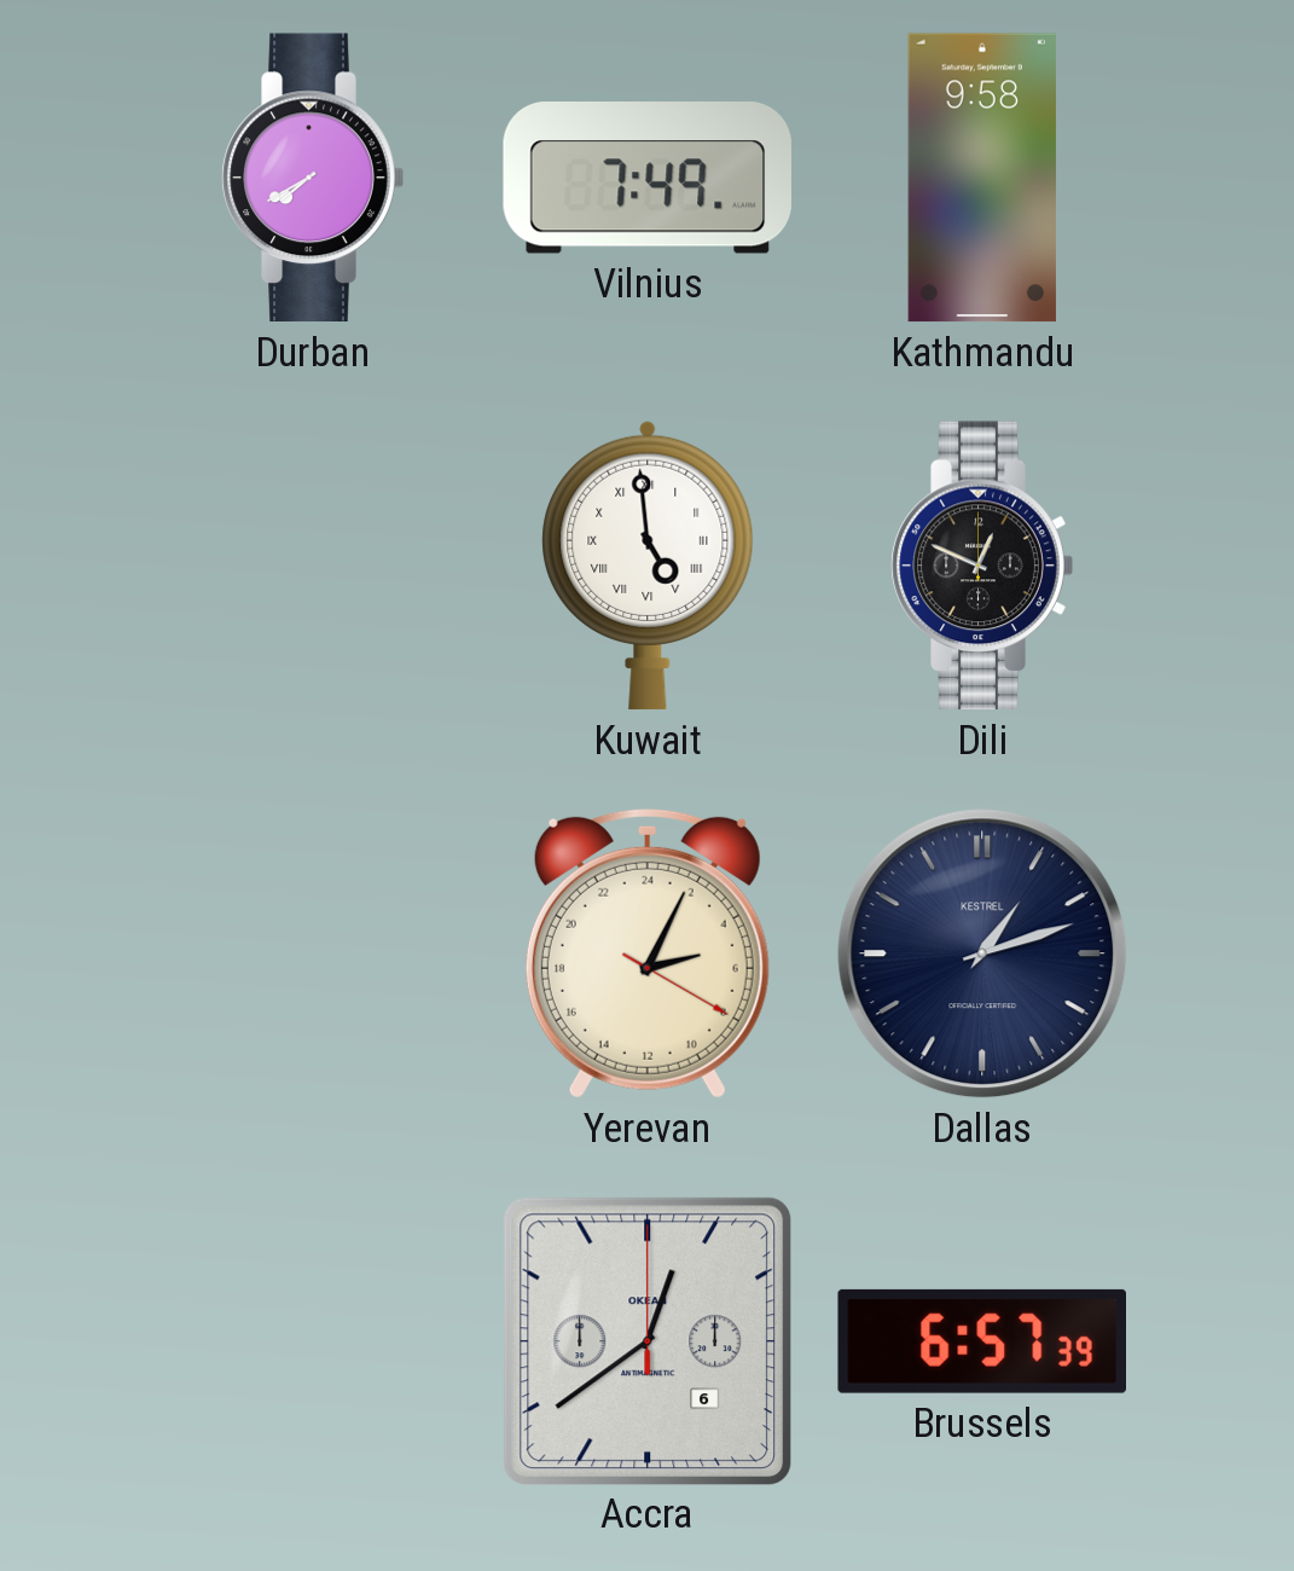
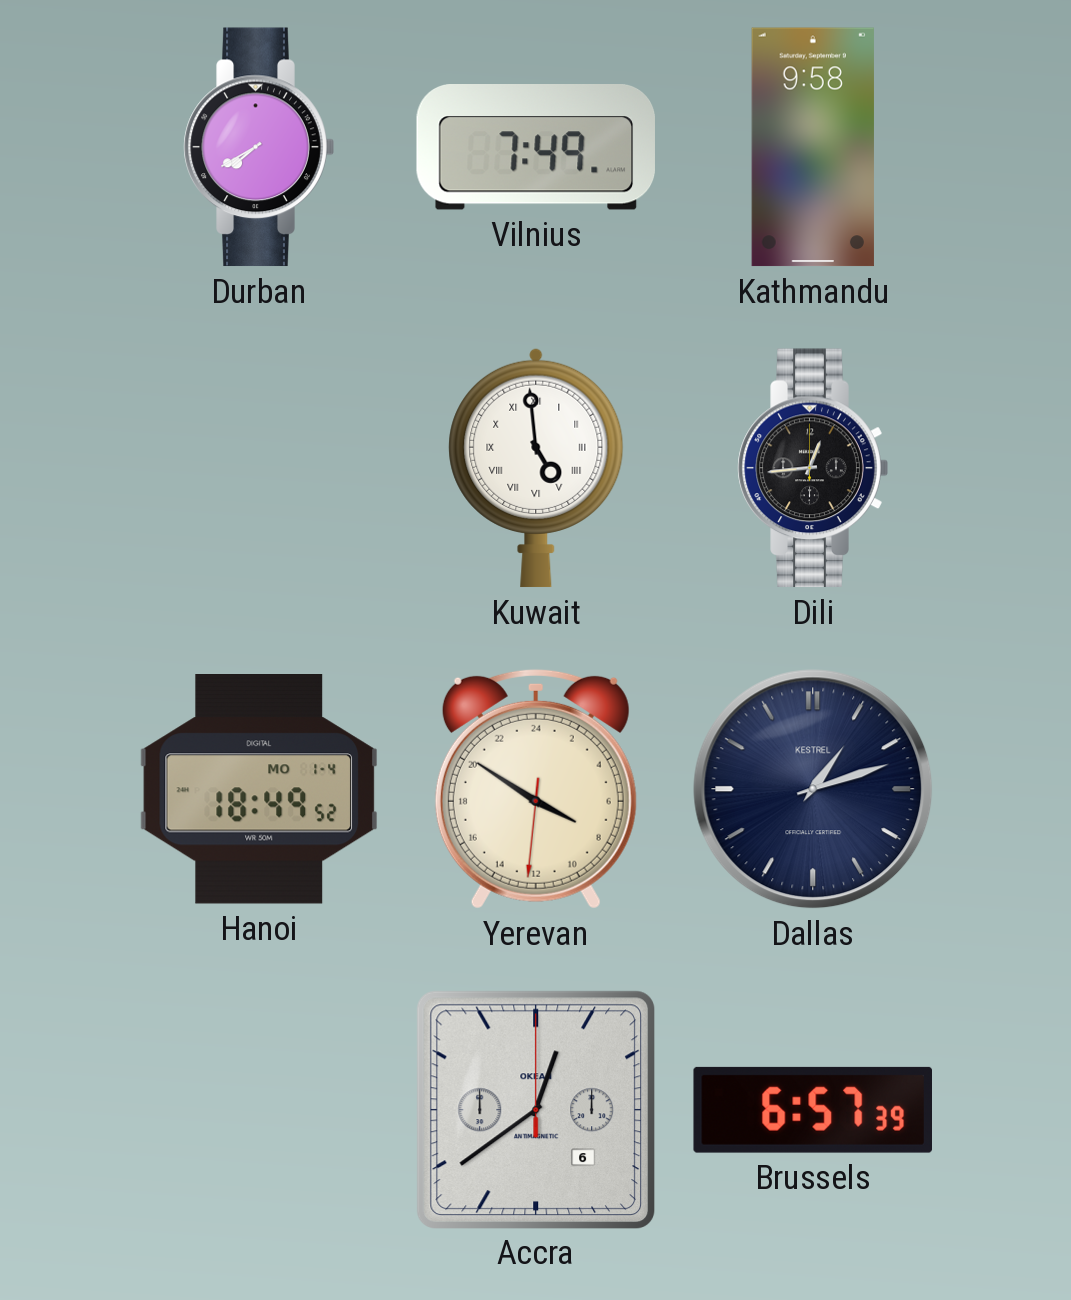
Dili: 12:49 -> 12:44 (813, 468)
Hanoi: none -> 18:49 (258, 790)
Yerevan: 5:04 -> 7:50 (536, 789)
